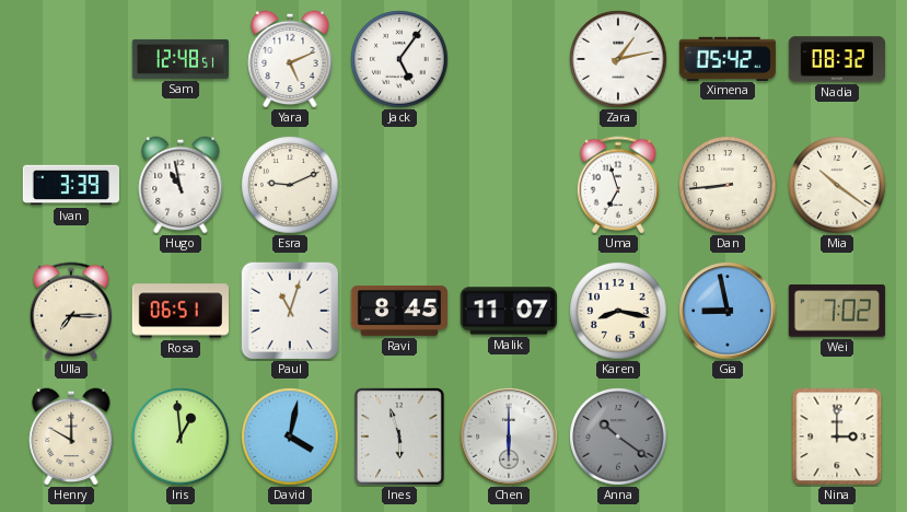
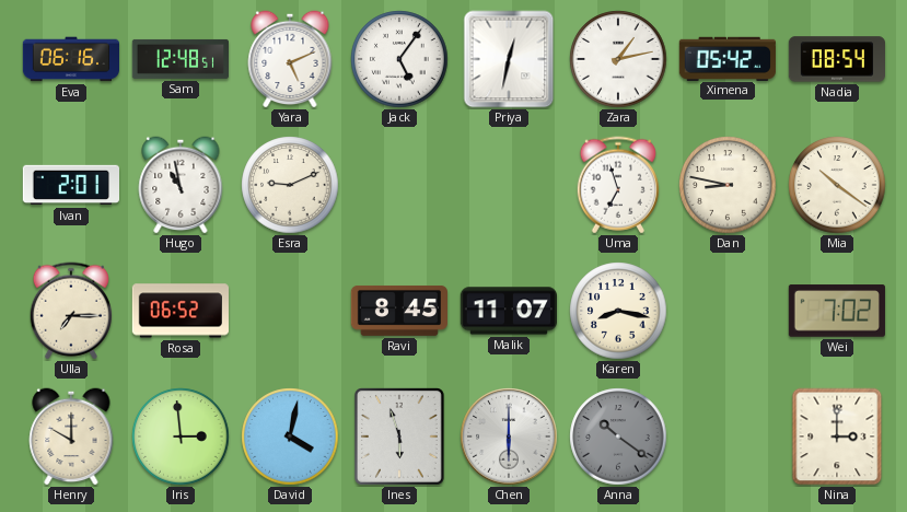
Eva: none -> 06:16 (70, 59)
Priya: none -> 12:32 (509, 59)
Nadia: 08:32 -> 08:54 (836, 59)
Ivan: 3:39 -> 2:01 (70, 185)
Dan: 8:44 -> 8:47 (728, 185)
Rosa: 06:51 -> 06:52 (181, 311)
Paul: 11:03 -> none (290, 311)
Gia: 8:58 -> none (728, 311)
Iris: 12:59 -> 2:59 (181, 437)
